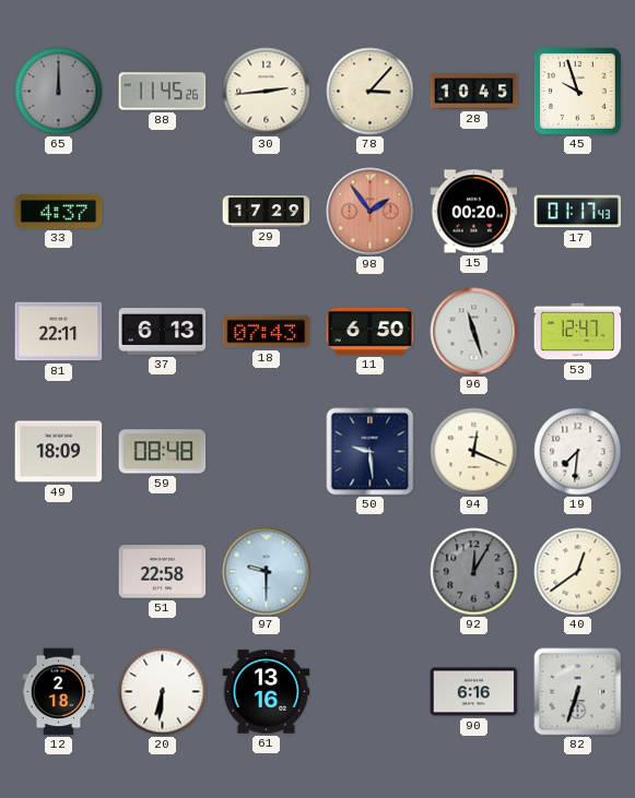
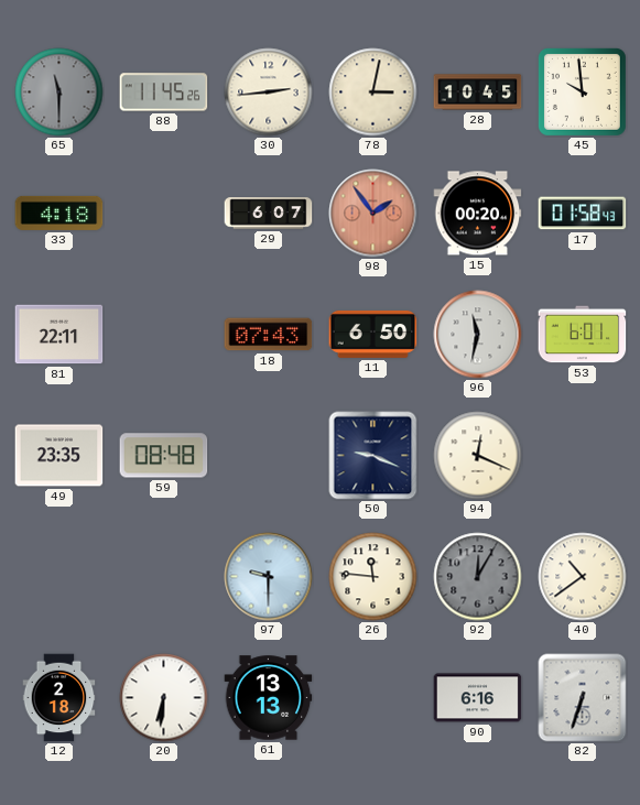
65: 12:00 -> 11:30 (59, 93)
78: 3:07 -> 3:02 (373, 93)
45: 9:57 -> 9:59 (582, 91)
33: 4:37 -> 4:18 (59, 213)
29: 17:29 -> 6:07 (269, 214)
17: 01:17 -> 01:58 (583, 214)
37: 6:13 -> none (163, 332)
96: 11:27 -> 11:32 (478, 335)
53: 12:47 -> 6:01 (583, 335)
49: 18:09 -> 23:35 (59, 456)
50: 9:29 -> 9:19 (373, 456)
19: 7:31 -> none (578, 452)
51: 22:58 -> none (163, 572)
26: none -> 11:46 (373, 577)
40: 12:39 -> 10:39 (583, 577)
61: 13:16 -> 13:13 (269, 698)
